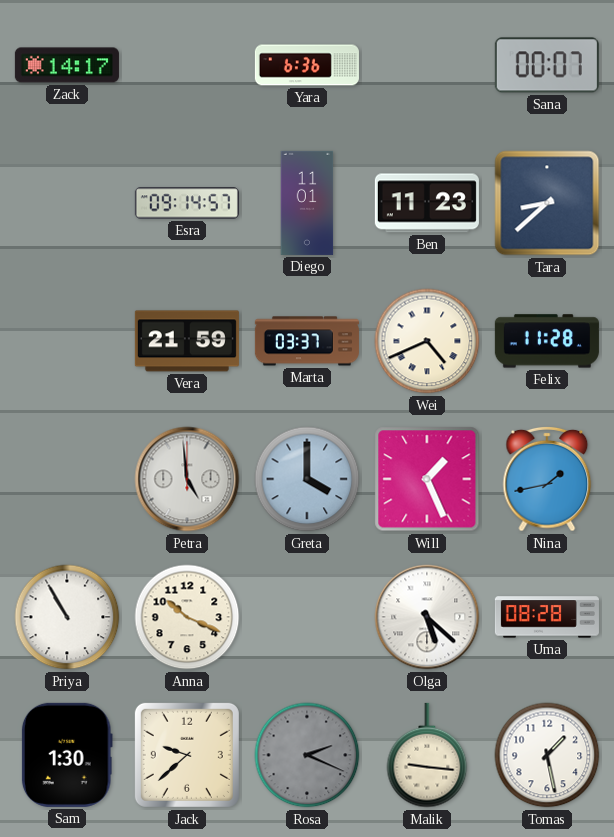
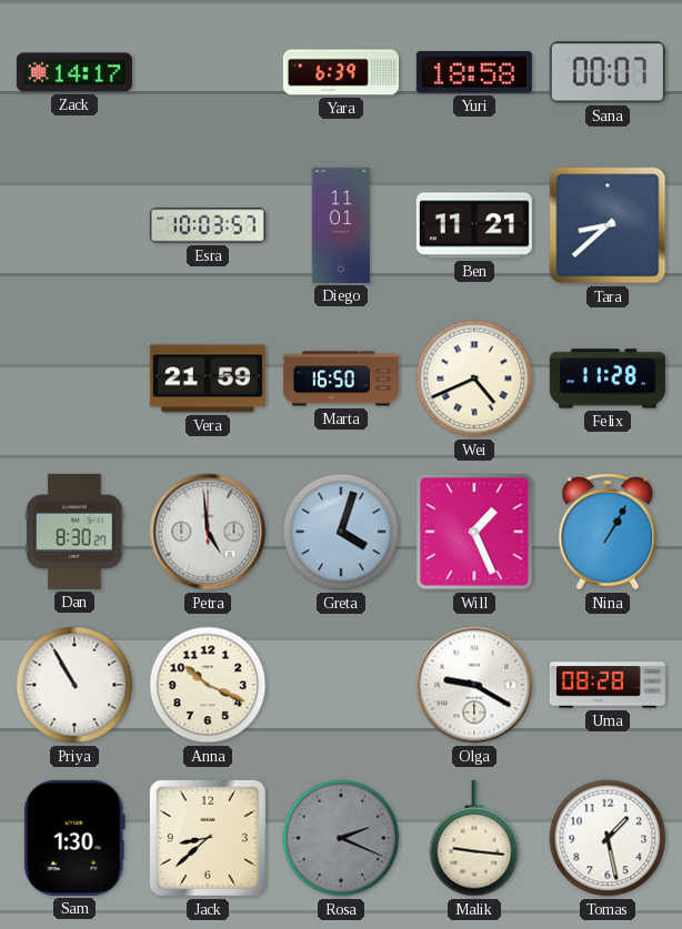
Yara: 6:36 -> 6:39 (341, 72)
Yuri: none -> 18:58 (474, 72)
Esra: 09:14 -> 10:03 (208, 225)
Ben: 11:23 -> 11:21 (474, 225)
Marta: 03:37 -> 16:50 (341, 378)
Dan: none -> 8:30 (74, 532)
Greta: 4:00 -> 4:03 (341, 532)
Nina: 1:43 -> 1:05 (608, 532)
Olga: 5:22 -> 9:20 (474, 685)
Jack: 9:38 -> 8:38 (208, 838)
